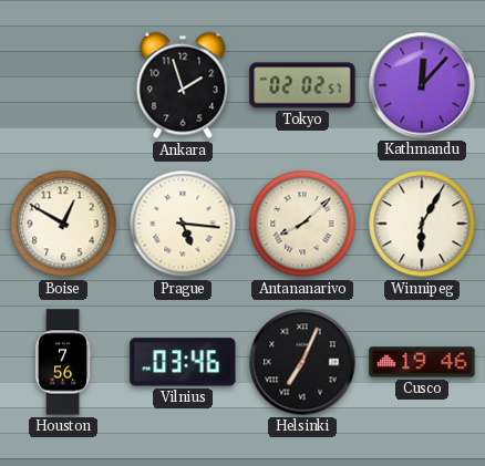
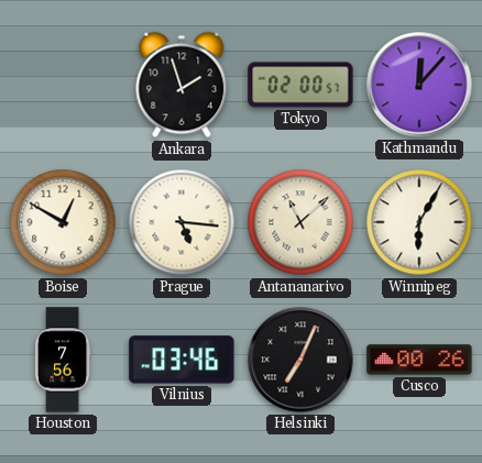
Tokyo: 02:02 -> 02:00 (300, 85)
Antananarivo: 8:08 -> 11:08 (300, 222)
Cusco: 19:46 -> 00:26 (419, 360)
